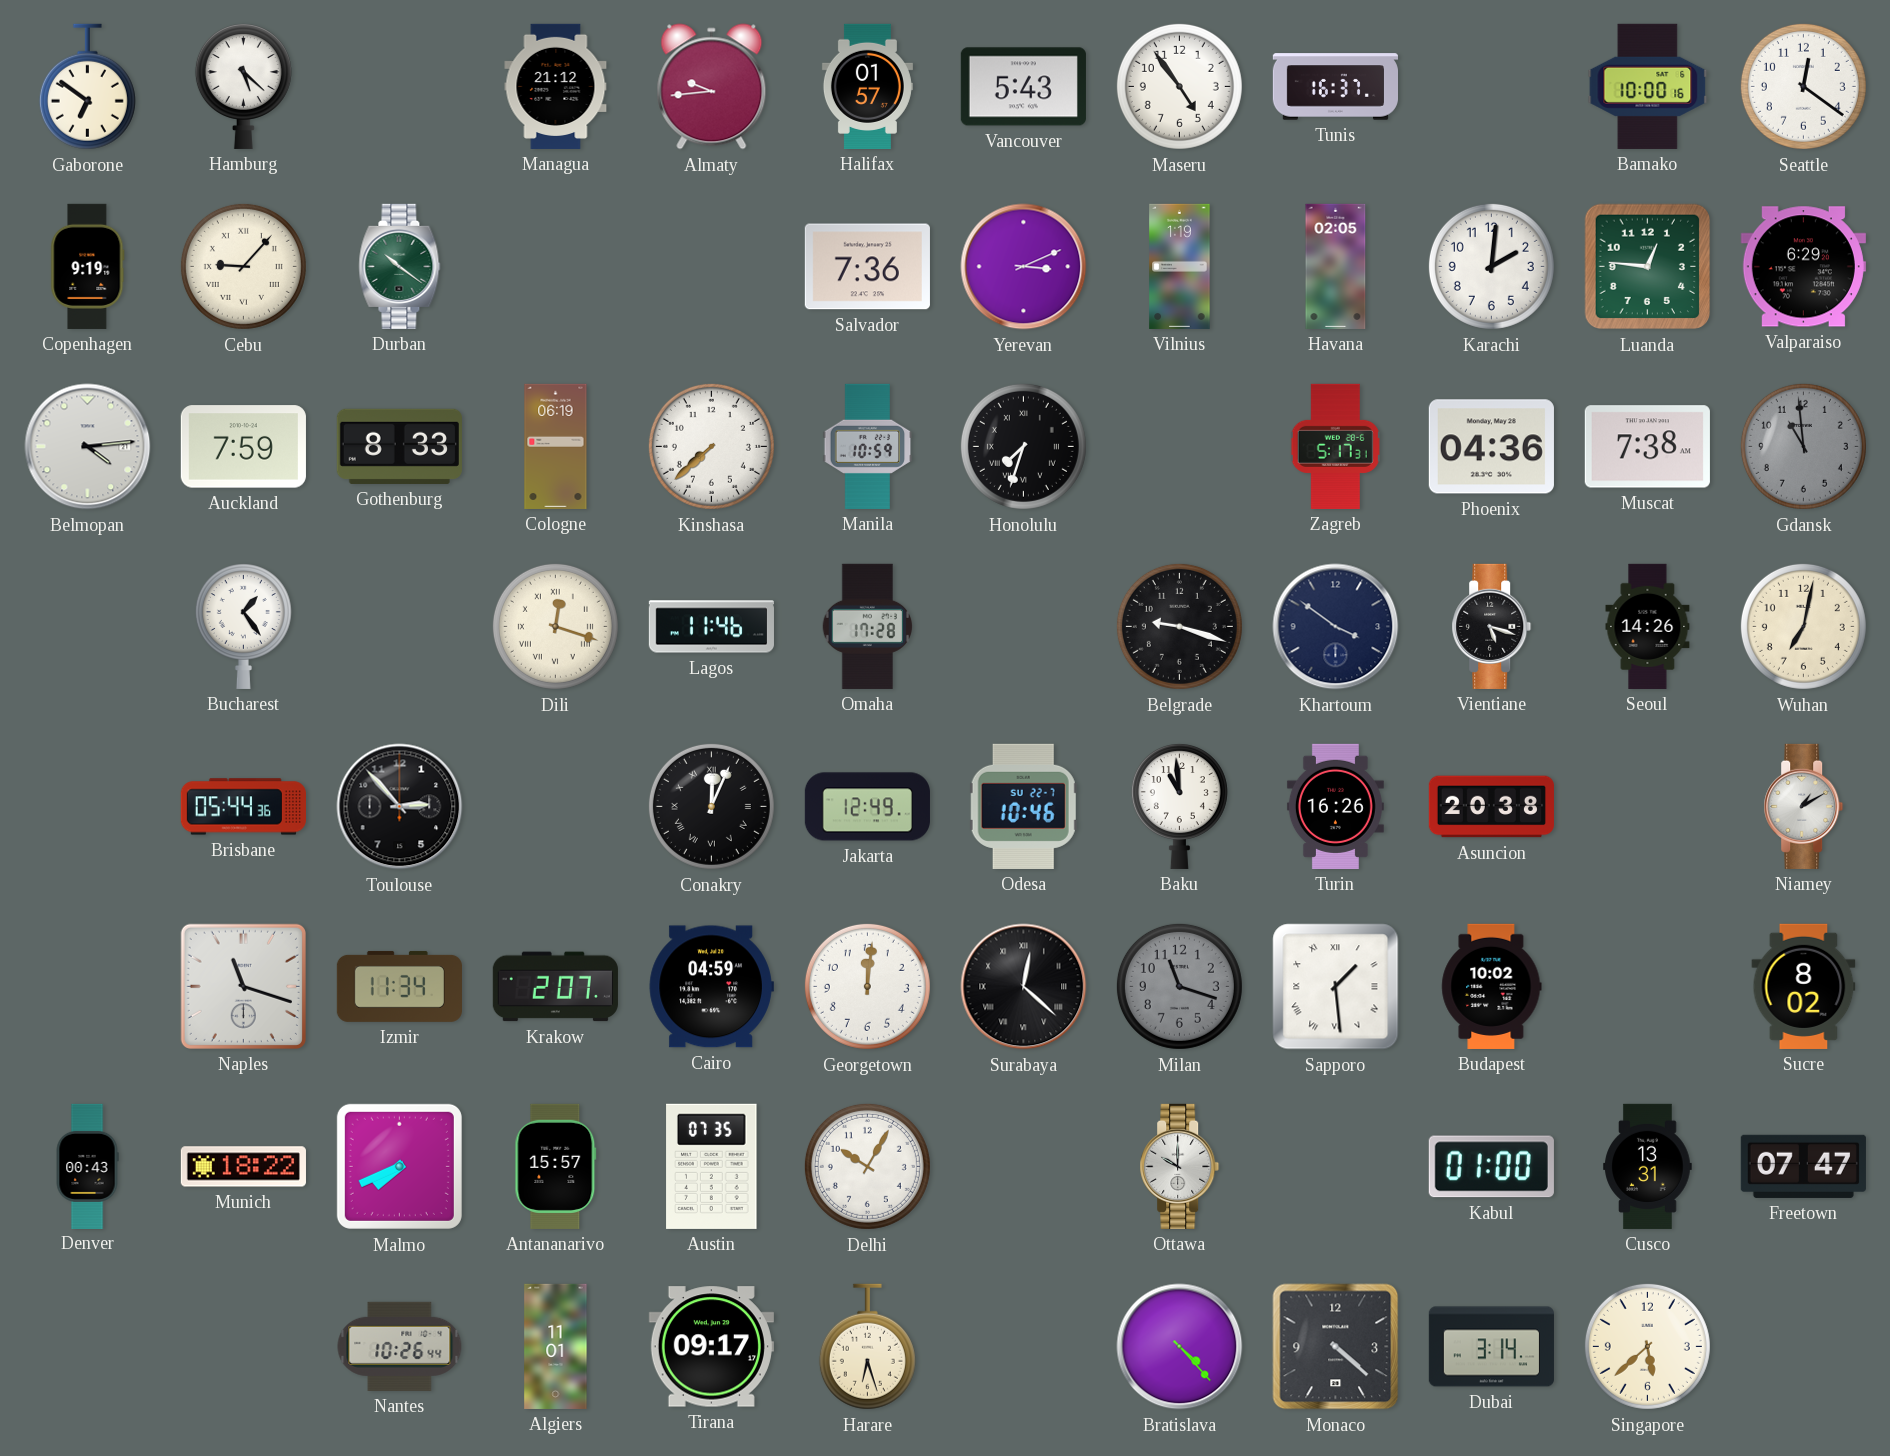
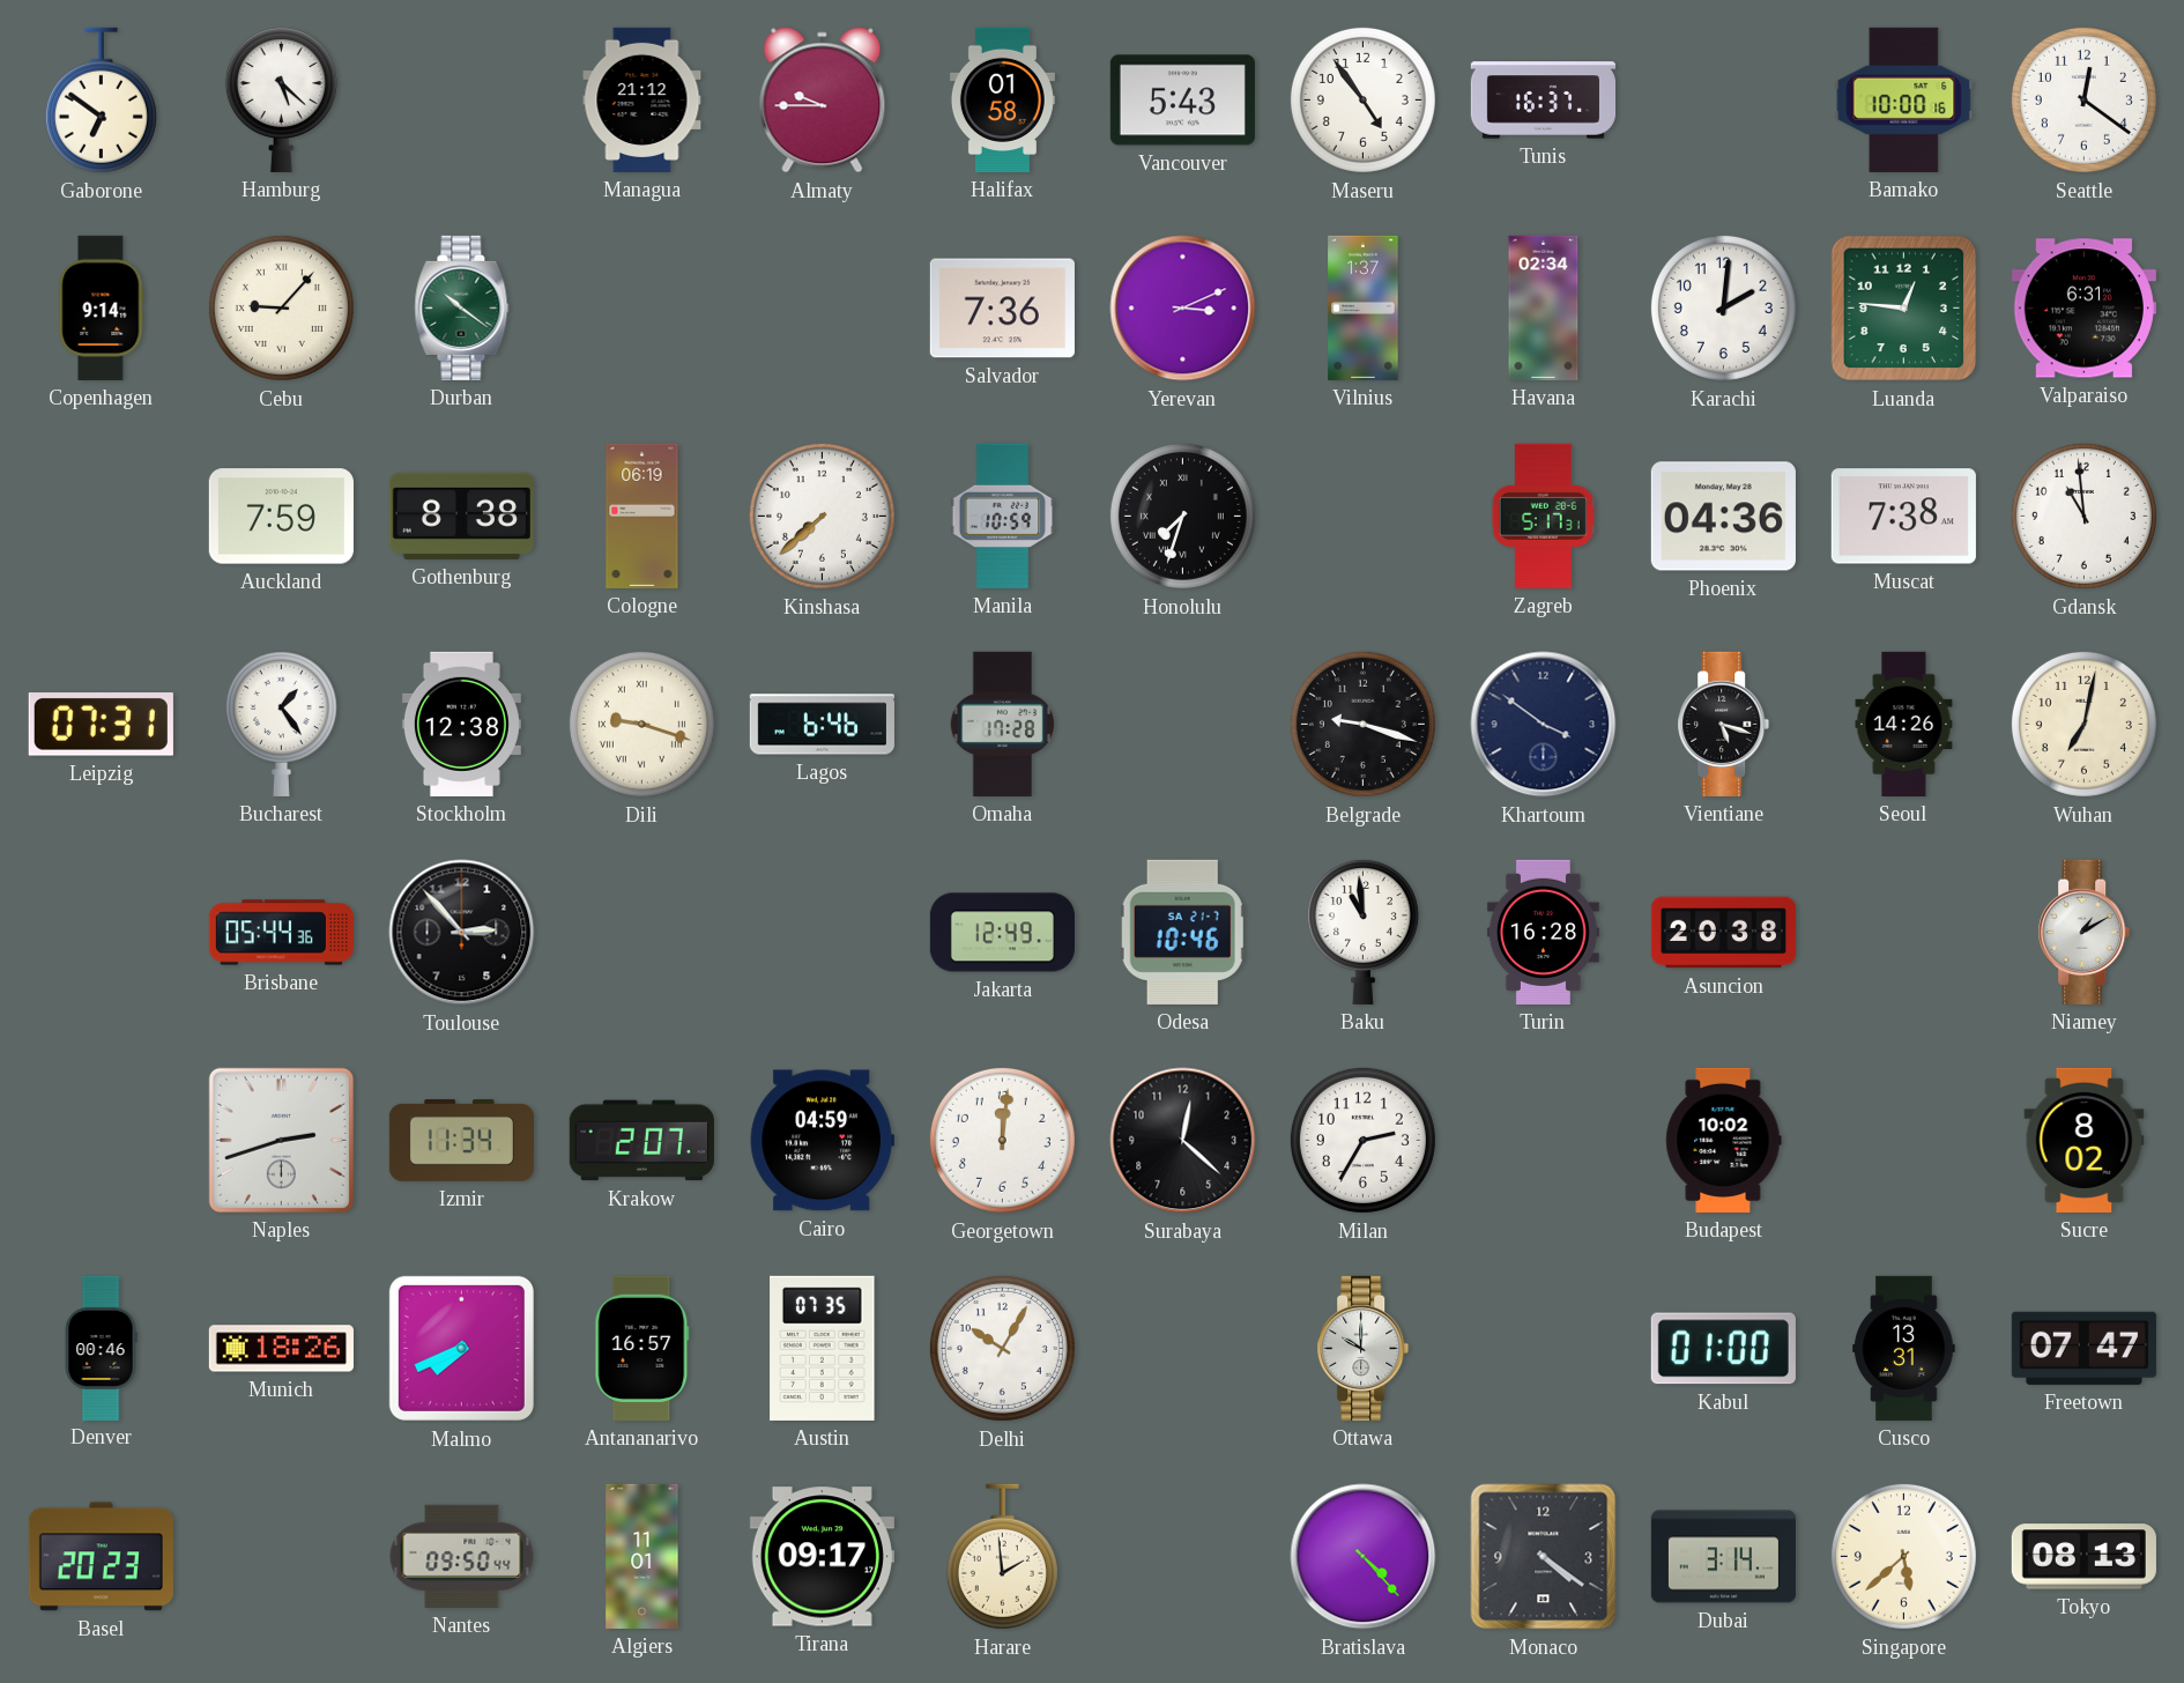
Almaty: 9:44 -> 9:45 (823, 101)
Halifax: 01:57 -> 01:58 (1002, 99)
Copenhagen: 9:19 -> 9:14 (102, 307)
Vilnius: 1:19 -> 1:37 (1364, 307)
Havana: 02:05 -> 02:34 (1544, 307)
Valparaiso: 6:29 -> 6:31 (2083, 309)
Belmopan: 4:14 -> none (88, 447)
Gothenburg: 8:33 -> 8:38 (461, 516)
Gdansk dial: grey -> white (2083, 516)
Leipzig: none -> 07:31 (101, 725)
Stockholm: none -> 12:38 (461, 724)
Dili: 12:18 -> 9:18 (641, 724)
Lagos: 11:46 -> 6:46 (822, 725)
Conakry: 12:04 -> none (711, 806)
Odesa date: SU 22-7 -> SA 21-7 (1182, 932)
Turin: 16:26 -> 16:28 (1543, 932)
Naples: 11:18 -> 2:42 (281, 1140)
Surabaya numerals: Roman -> Arabic (1183, 1141)
Milan: 11:18 -> 2:35 (1362, 1140)
Milan dial: grey -> white (1362, 1140)
Sapporo: 1:29 -> none (1336, 987)
Denver: 00:43 -> 00:46 (101, 1348)
Munich: 18:22 -> 18:26 (281, 1349)
Antananarivo: 15:57 -> 16:57 (642, 1348)
Basel: none -> 20:23 (101, 1557)
Nantes: 10:26 -> 09:50 (462, 1556)
Harare: 6:27 -> 1:59 (1002, 1557)
Monaco: 4:22 -> 4:21 (1544, 1557)
Tokyo: none -> 08:13 (2083, 1557)
